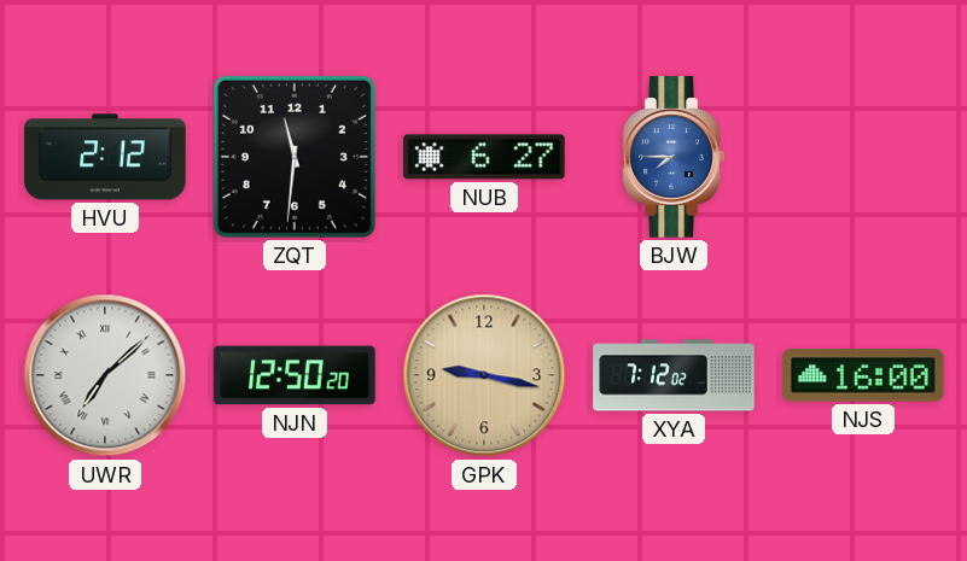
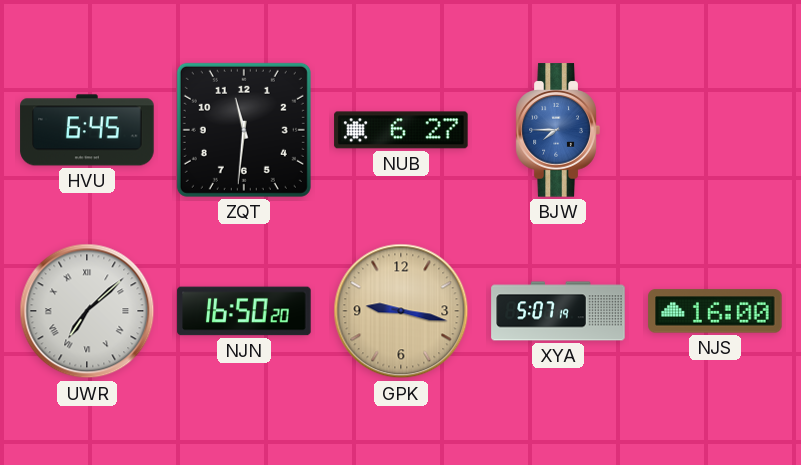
HVU: 2:12 -> 6:45 (87, 130)
NJN: 12:50 -> 16:50 (244, 311)
XYA: 7:12 -> 5:07 (558, 311)
